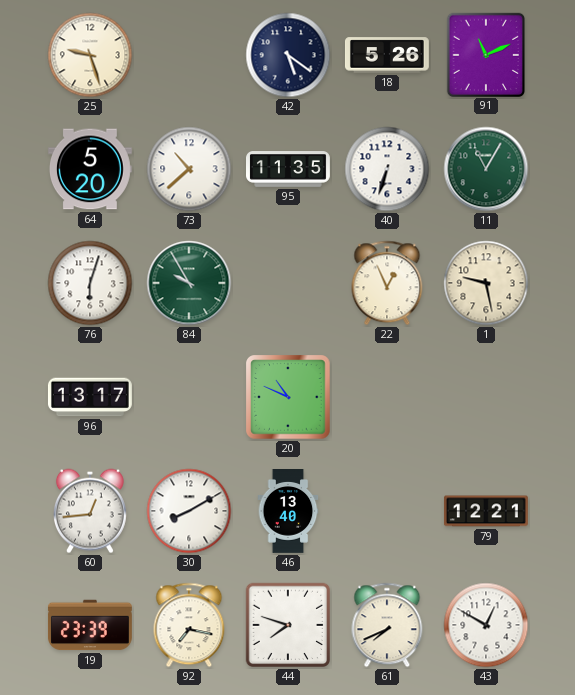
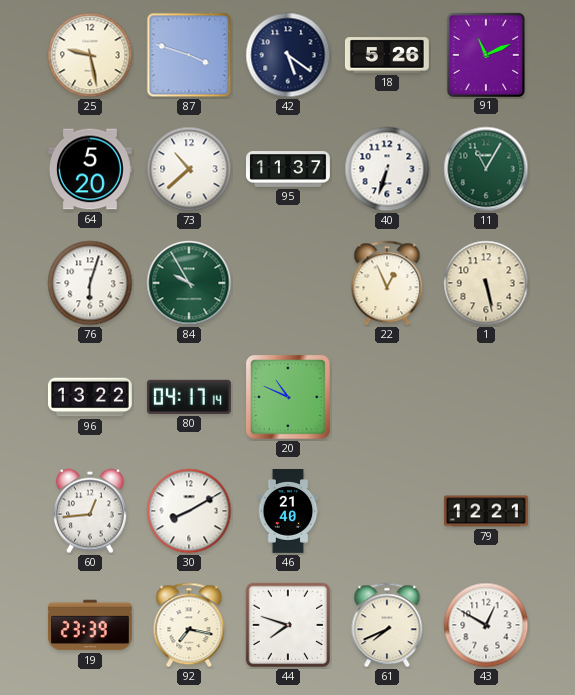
25: 9:27 -> 9:28 (90, 55)
87: none -> 3:48 (189, 55)
95: 11:35 -> 11:37 (289, 169)
1: 9:28 -> 5:28 (486, 283)
96: 13:17 -> 13:22 (90, 397)
80: none -> 04:17 (189, 397)
46: 13:40 -> 21:40 (288, 512)
